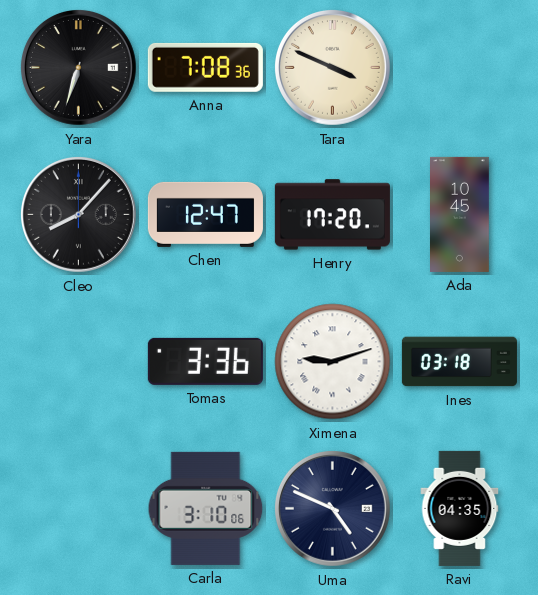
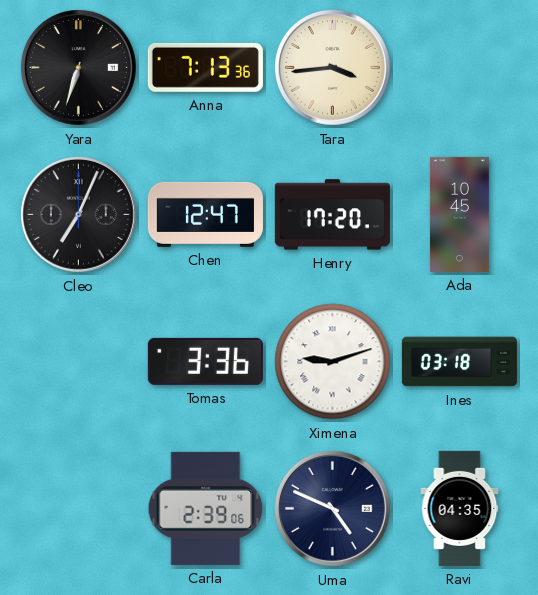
Anna: 7:08 -> 7:13 (205, 67)
Tara: 3:49 -> 3:44 (332, 67)
Cleo: 8:07 -> 7:04 (78, 214)
Carla: 3:10 -> 2:39 (206, 508)
